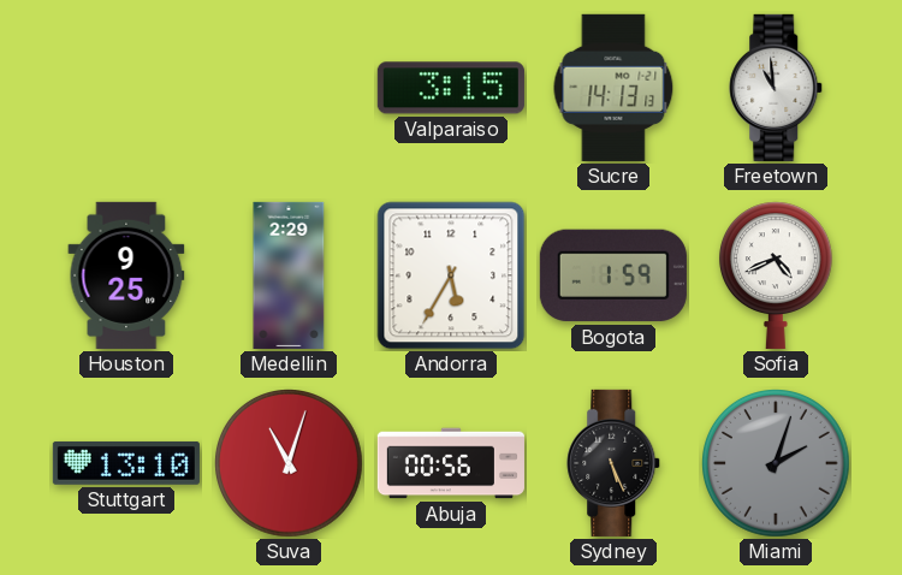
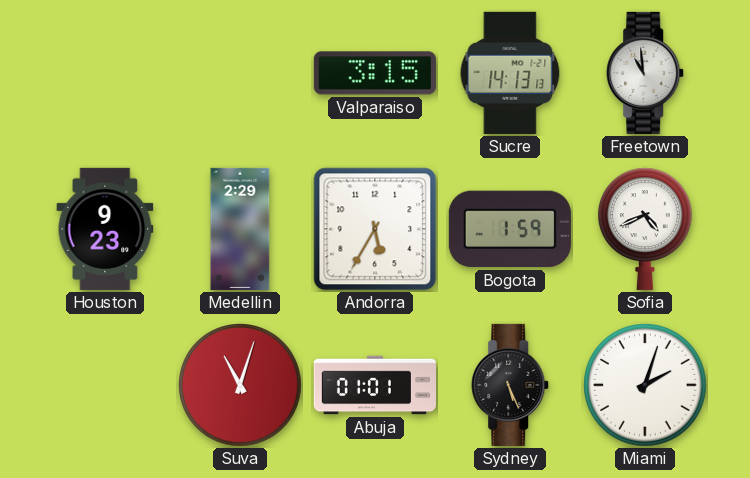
Houston: 9:25 -> 9:23 (105, 229)
Stuttgart: 13:10 -> none (126, 463)
Abuja: 00:56 -> 01:01 (375, 385)
Miami dial: grey -> white (646, 386)
